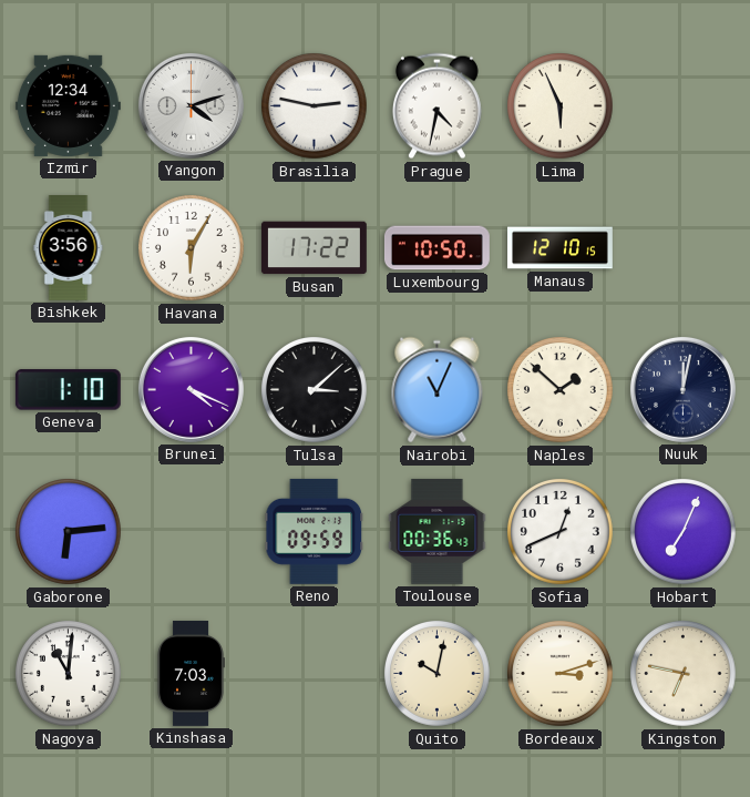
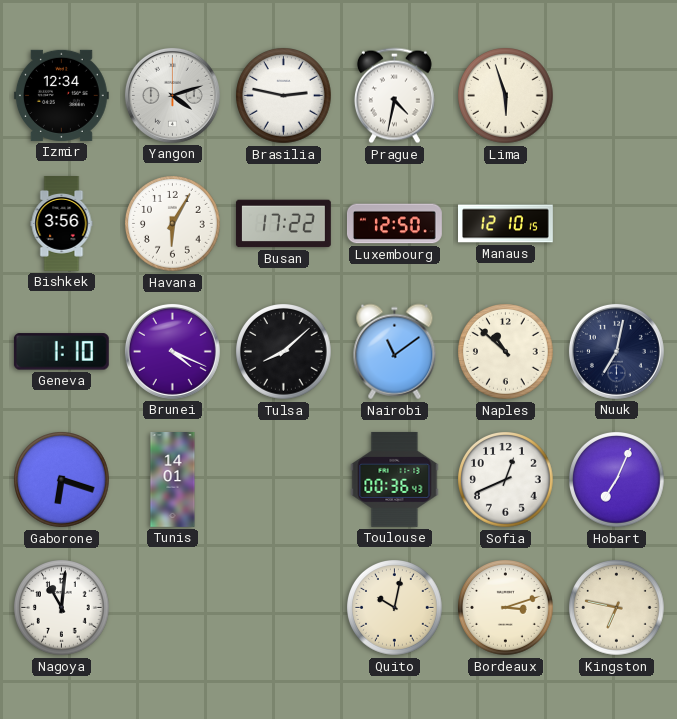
Lima: 5:56 -> 5:57 (506, 96)
Luxembourg: 10:50 -> 12:50 (395, 224)
Tulsa: 3:08 -> 8:08 (284, 352)
Nairobi: 11:04 -> 11:09 (395, 352)
Naples: 1:52 -> 10:52 (506, 352)
Nuuk: 12:02 -> 7:02 (616, 351)
Gaborone: 6:14 -> 6:18 (62, 480)
Tunis: none -> 14:01 (173, 480)
Reno: 09:59 -> none (315, 531)
Kinshasa: 7:03 -> none (191, 674)
